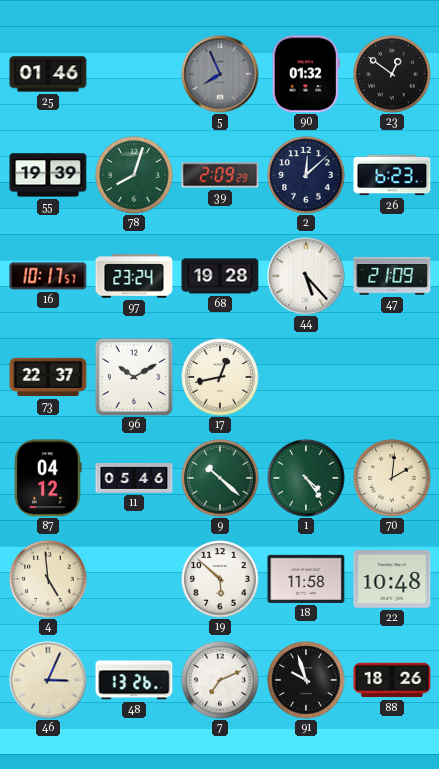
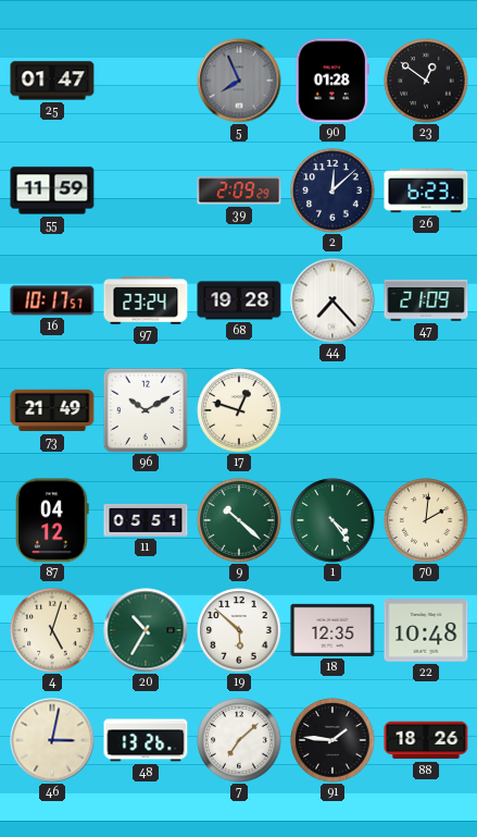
25: 01:46 -> 01:47 (52, 81)
90: 01:32 -> 01:28 (332, 81)
55: 19:39 -> 11:59 (52, 190)
78: 8:03 -> none (134, 175)
44: 5:23 -> 7:23 (332, 300)
73: 22:37 -> 21:49 (52, 410)
17: 12:43 -> 12:48 (239, 410)
11: 05:46 -> 05:51 (146, 520)
4: 4:59 -> 5:03 (52, 630)
20: none -> 10:35 (146, 630)
18: 11:58 -> 12:35 (332, 630)
46: 3:04 -> 3:02 (52, 740)
7: 7:11 -> 7:08 (239, 740)
91: 9:57 -> 1:46 (332, 740)
